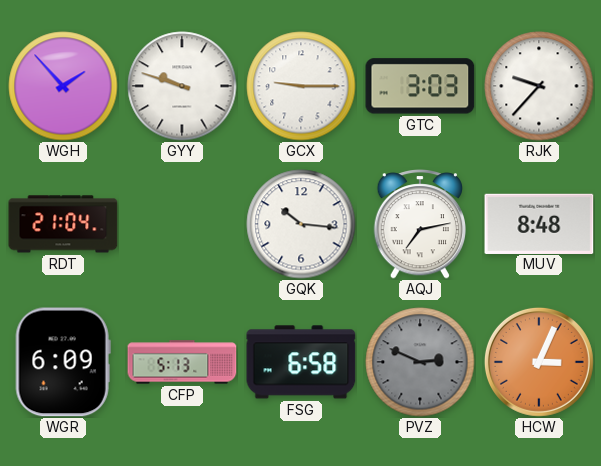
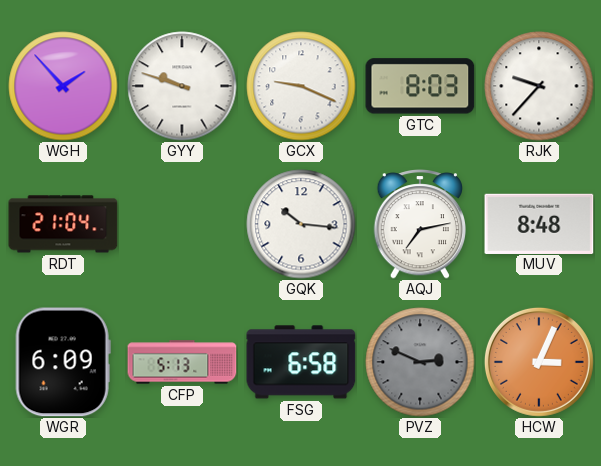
GCX: 9:15 -> 9:19 (301, 86)
GTC: 3:03 -> 8:03 (420, 86)
